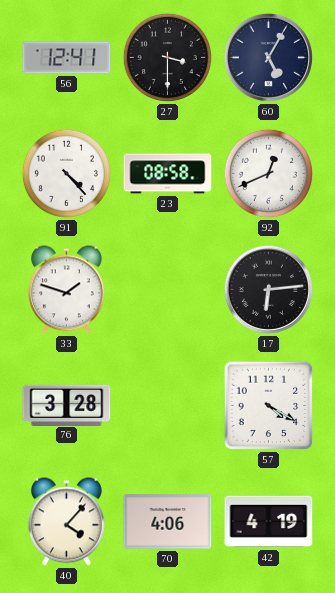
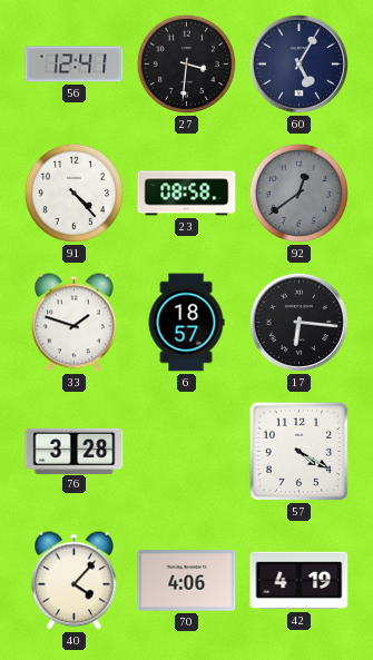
27: 3:30 -> 3:31 (186, 63)
92: 12:41 -> 12:39 (298, 193)
92 dial: white -> grey (298, 193)
6: none -> 18:57 (186, 323)
17: 6:14 -> 6:16 (298, 322)
